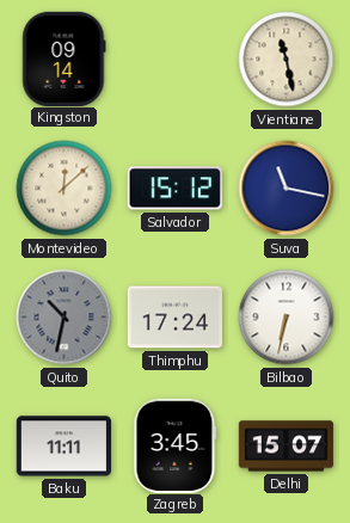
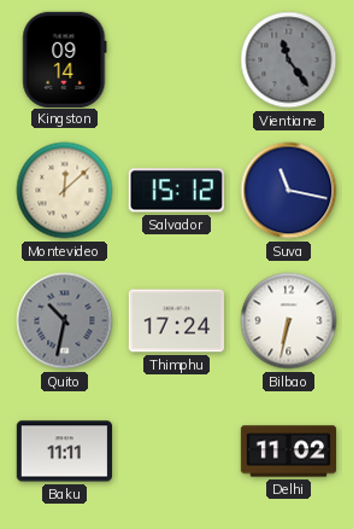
Vientiane: 11:28 -> 11:24 (289, 60)
Vientiane dial: cream -> grey (289, 60)
Zagreb: 3:45 -> none (176, 445)
Delhi: 15:07 -> 11:02 (289, 452)
